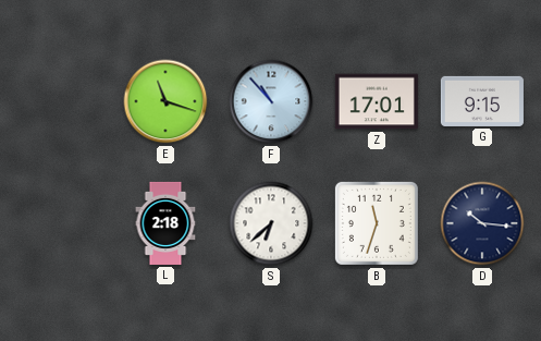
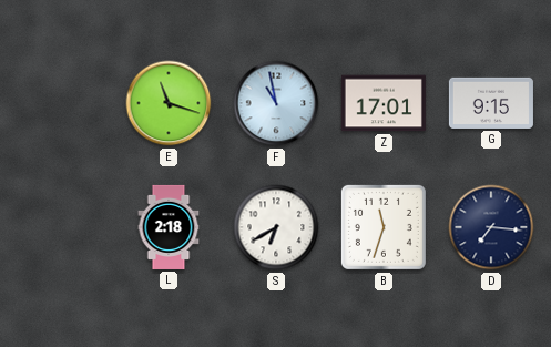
F: 10:53 -> 10:58 (276, 103)
S: 6:38 -> 6:40 (276, 227)
D: 10:16 -> 7:16 (491, 227)
